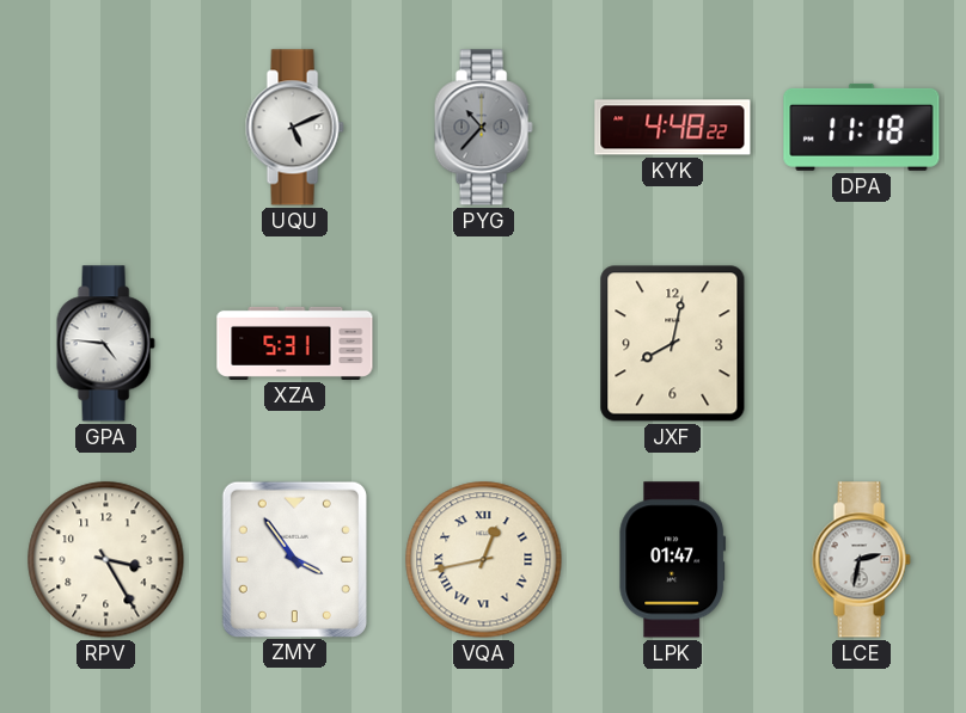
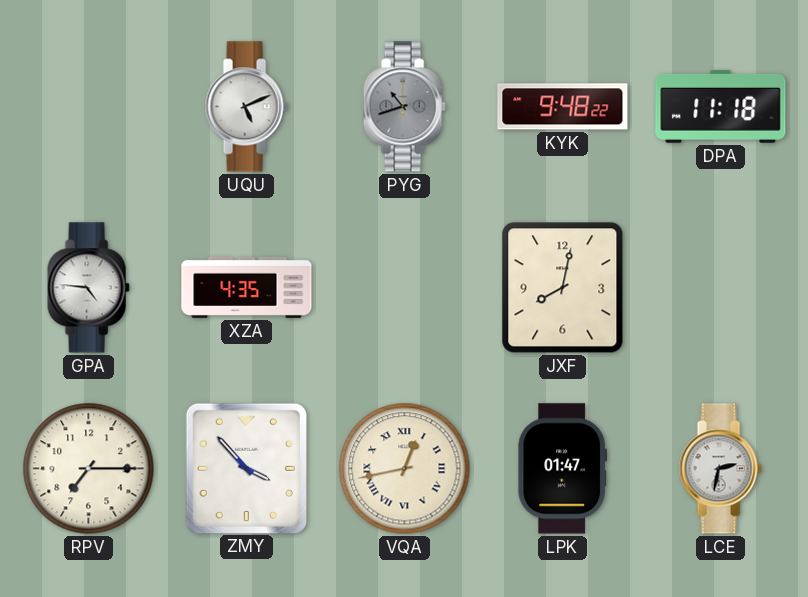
PYG: 10:37 -> 10:42 (404, 107)
KYK: 4:48 -> 9:48 (563, 107)
XZA: 5:31 -> 4:35 (247, 287)
RPV: 3:25 -> 7:15 (89, 469)
ZMY: 3:54 -> 3:53 (246, 468)
